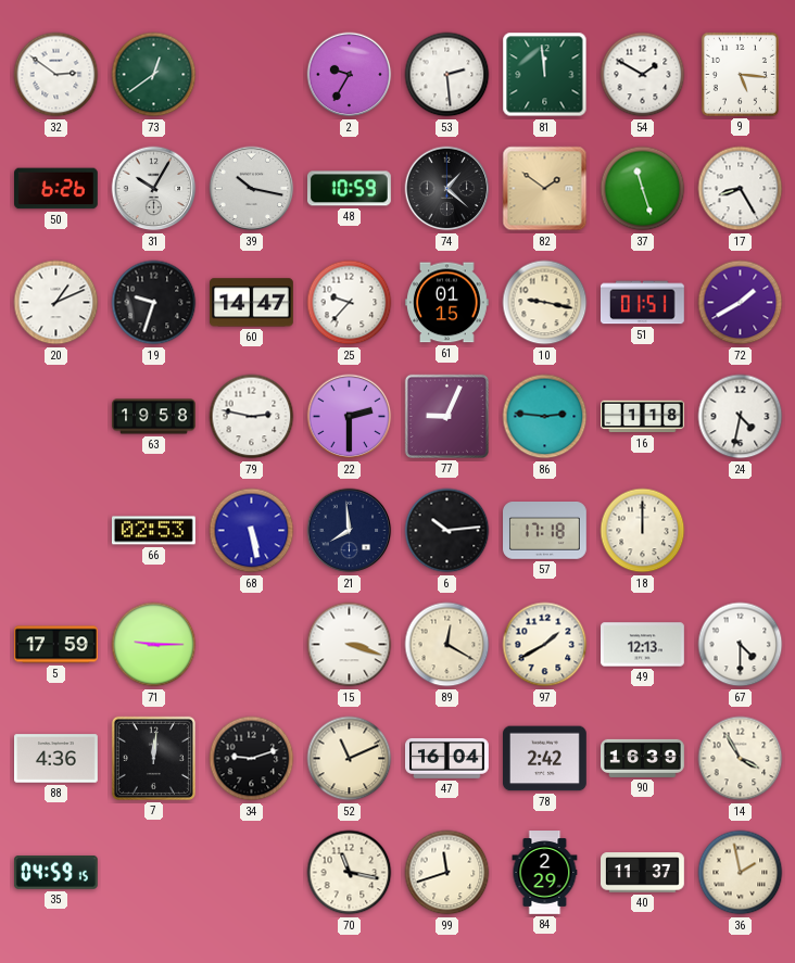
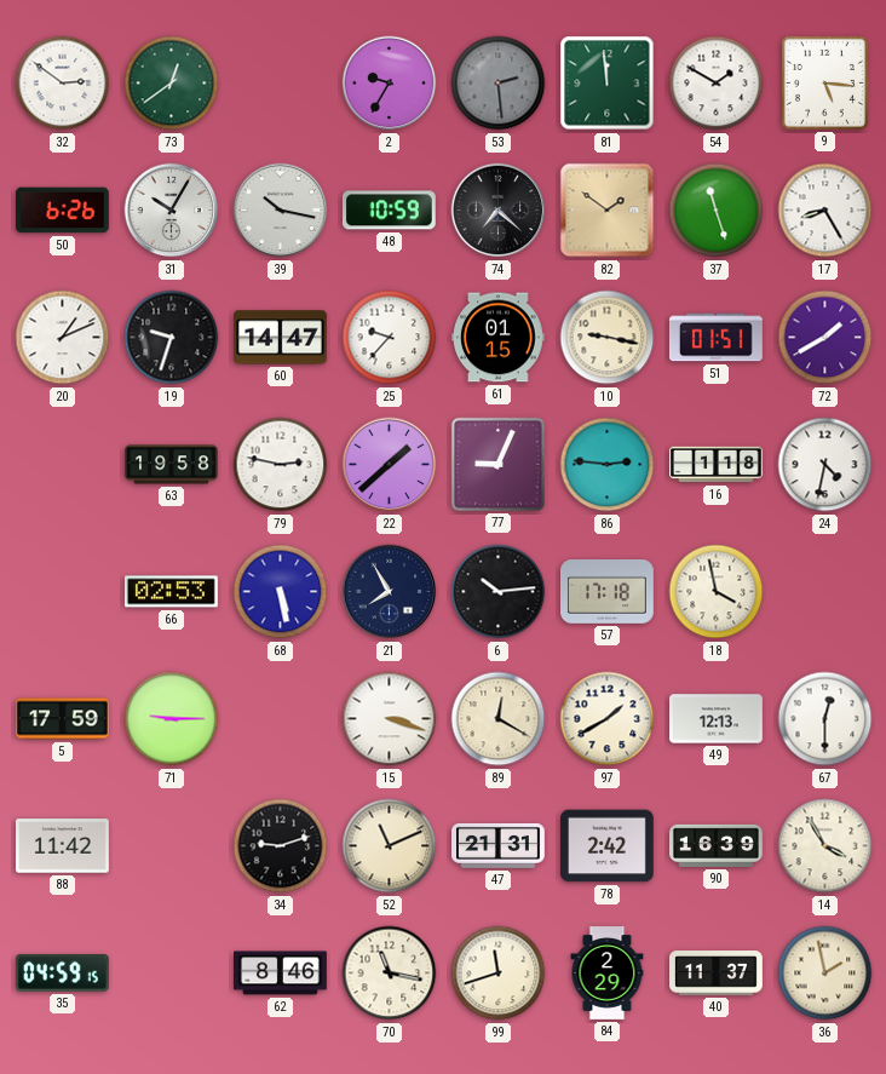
53 dial: white -> grey (499, 84)
74: 1:22 -> 7:22 (499, 211)
22: 2:30 -> 1:38 (390, 465)
21: 7:59 -> 7:55 (390, 592)
18: 12:00 -> 3:58 (717, 592)
67: 4:30 -> 12:30 (825, 719)
88: 4:36 -> 11:42 (63, 846)
7: 12:01 -> none (153, 758)
47: 16:04 -> 21:31 (499, 845)
62: none -> 8:46 (281, 974)
